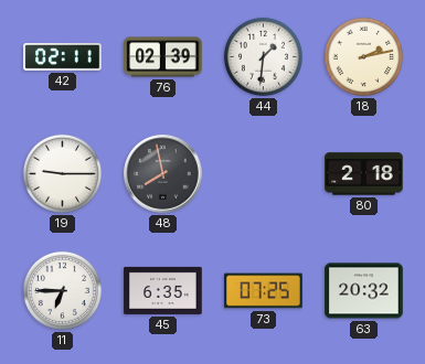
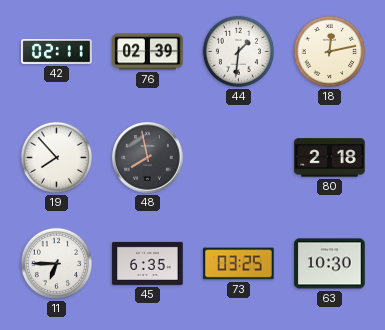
18: 2:13 -> 12:13 (329, 51)
19: 9:15 -> 7:53 (56, 157)
73: 07:25 -> 03:25 (239, 264)
63: 20:32 -> 10:30 (330, 264)
